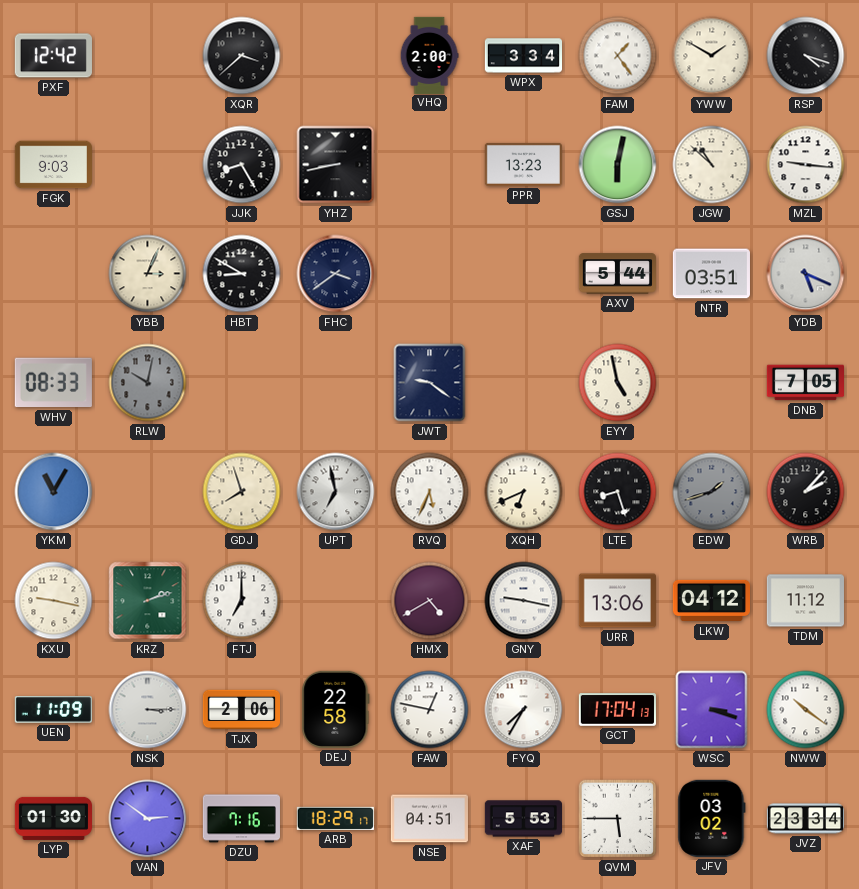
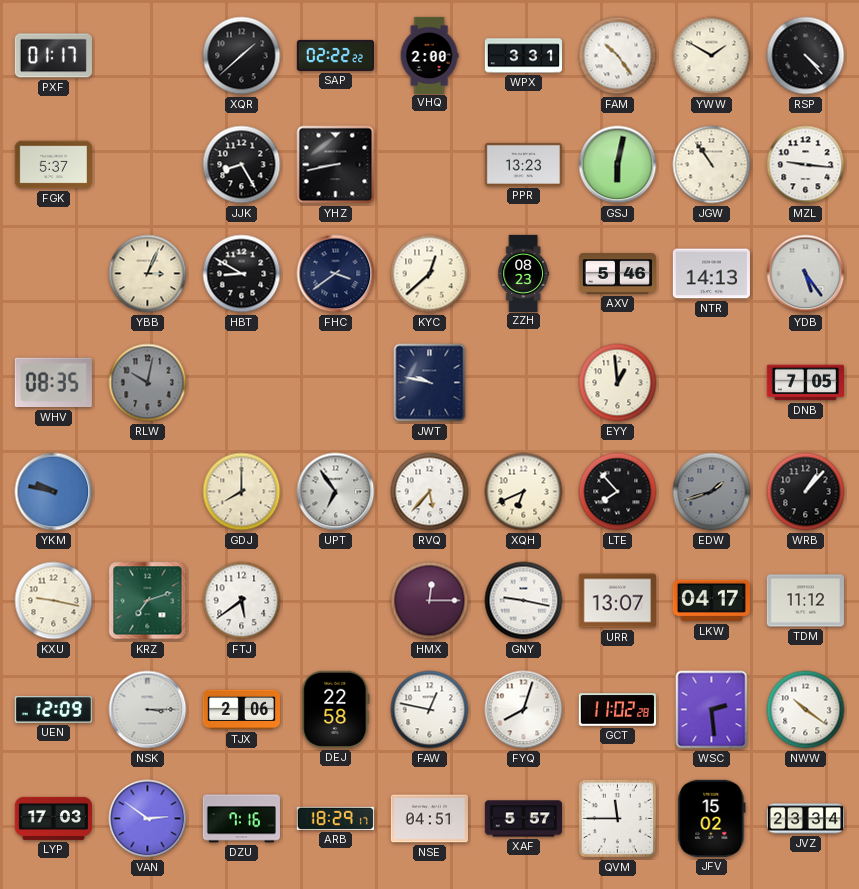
PXF: 12:42 -> 01:17 (53, 56)
XQR: 3:38 -> 1:38 (242, 56)
SAP: none -> 02:22 (335, 55)
WPX: 3:34 -> 3:31 (523, 56)
FAM: 1:24 -> 10:24 (618, 56)
RSP: 4:18 -> 4:23 (806, 56)
FGK: 9:03 -> 5:37 (53, 165)
JGW: 10:52 -> 10:54 (712, 165)
KYC: none -> 12:38 (430, 274)
ZZH: none -> 08:23 (523, 273)
AXV: 5:44 -> 5:46 (617, 274)
NTR: 03:51 -> 14:13 (711, 274)
YDB: 5:19 -> 5:24 (806, 274)
WHV: 08:33 -> 08:35 (53, 383)
JWT: 9:21 -> 9:47 (430, 383)
EYY: 4:58 -> 12:59 (618, 383)
YKM: 11:05 -> 9:47 (54, 492)
GDJ: 7:57 -> 8:00 (242, 492)
UPT: 6:58 -> 6:54 (336, 492)
RVQ: 5:34 -> 5:37 (430, 492)
LTE: 8:27 -> 7:53 (618, 492)
WRB: 2:07 -> 1:07 (806, 492)
KRZ: 2:12 -> 7:12 (148, 601)
FTJ: 7:00 -> 5:39 (242, 601)
HMX: 4:40 -> 12:15 (430, 601)
URR: 13:06 -> 13:07 (617, 601)
LKW: 04:12 -> 04:17 (711, 601)
UEN: 11:09 -> 12:09 (53, 710)
FYQ: 7:35 -> 8:03 (524, 710)
GCT: 17:04 -> 11:02 (617, 710)
WSC: 3:18 -> 2:29 (712, 710)
LYP: 01:30 -> 17:03 (53, 818)
XAF: 5:53 -> 5:57 (523, 819)
QVM: 5:45 -> 11:45 (618, 819)
JFV: 03:02 -> 15:02 (712, 818)
